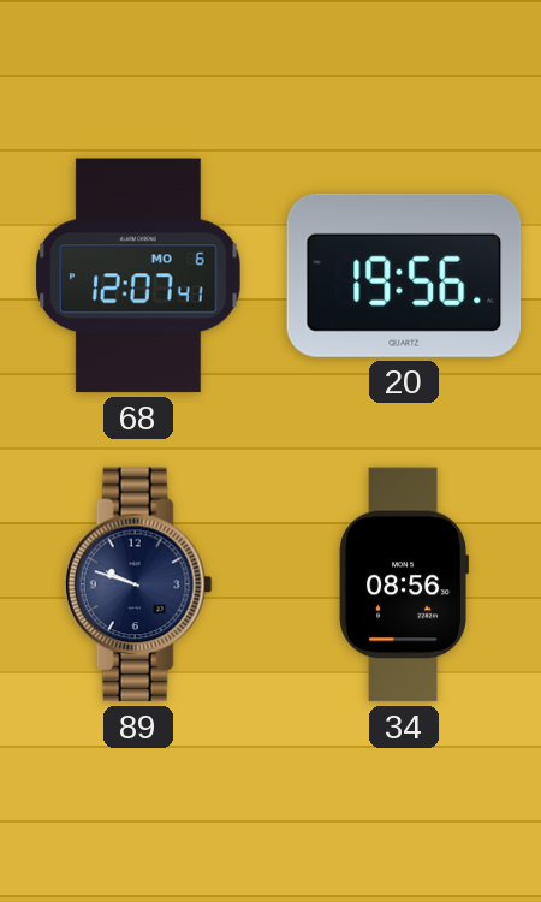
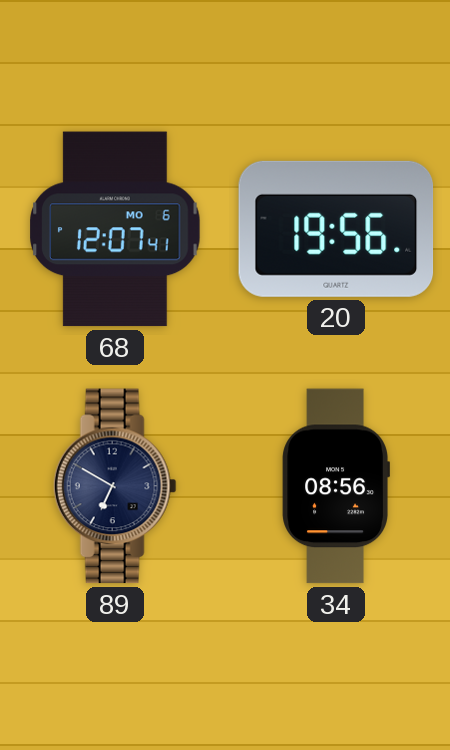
89: 9:48 -> 6:50 (115, 486)
